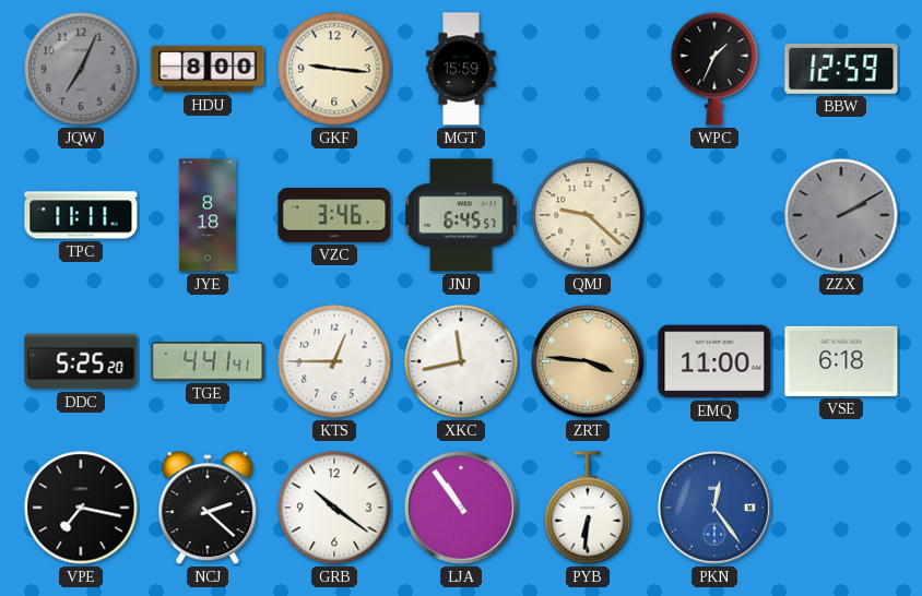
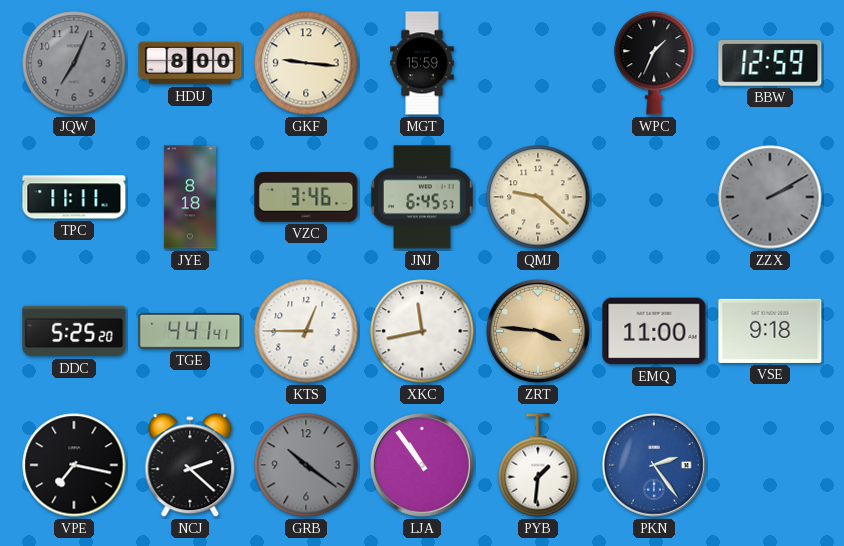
VSE: 6:18 -> 9:18 (770, 331)
GRB dial: white -> grey (306, 465)
PYB: 6:31 -> 1:31 (538, 465)
PKN: 12:24 -> 2:24 (655, 466)
